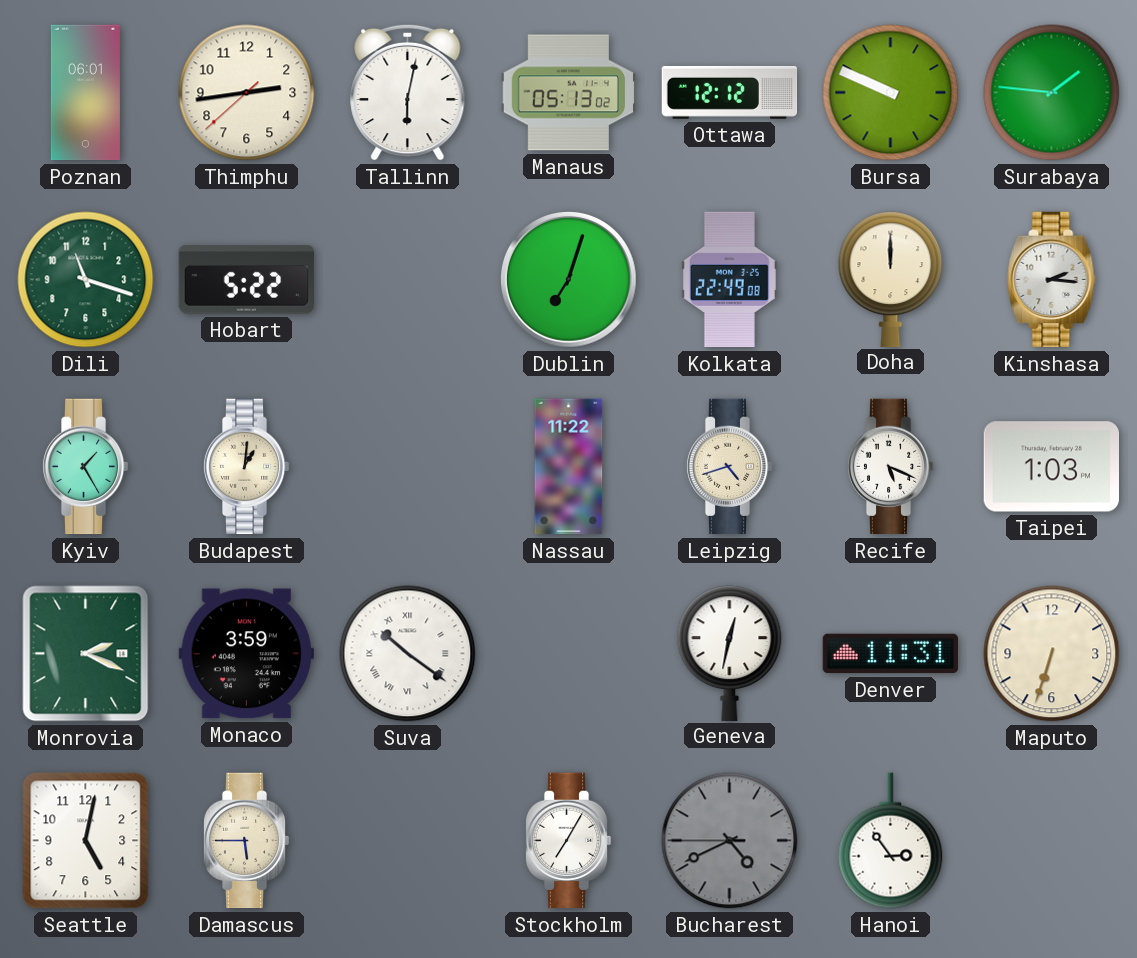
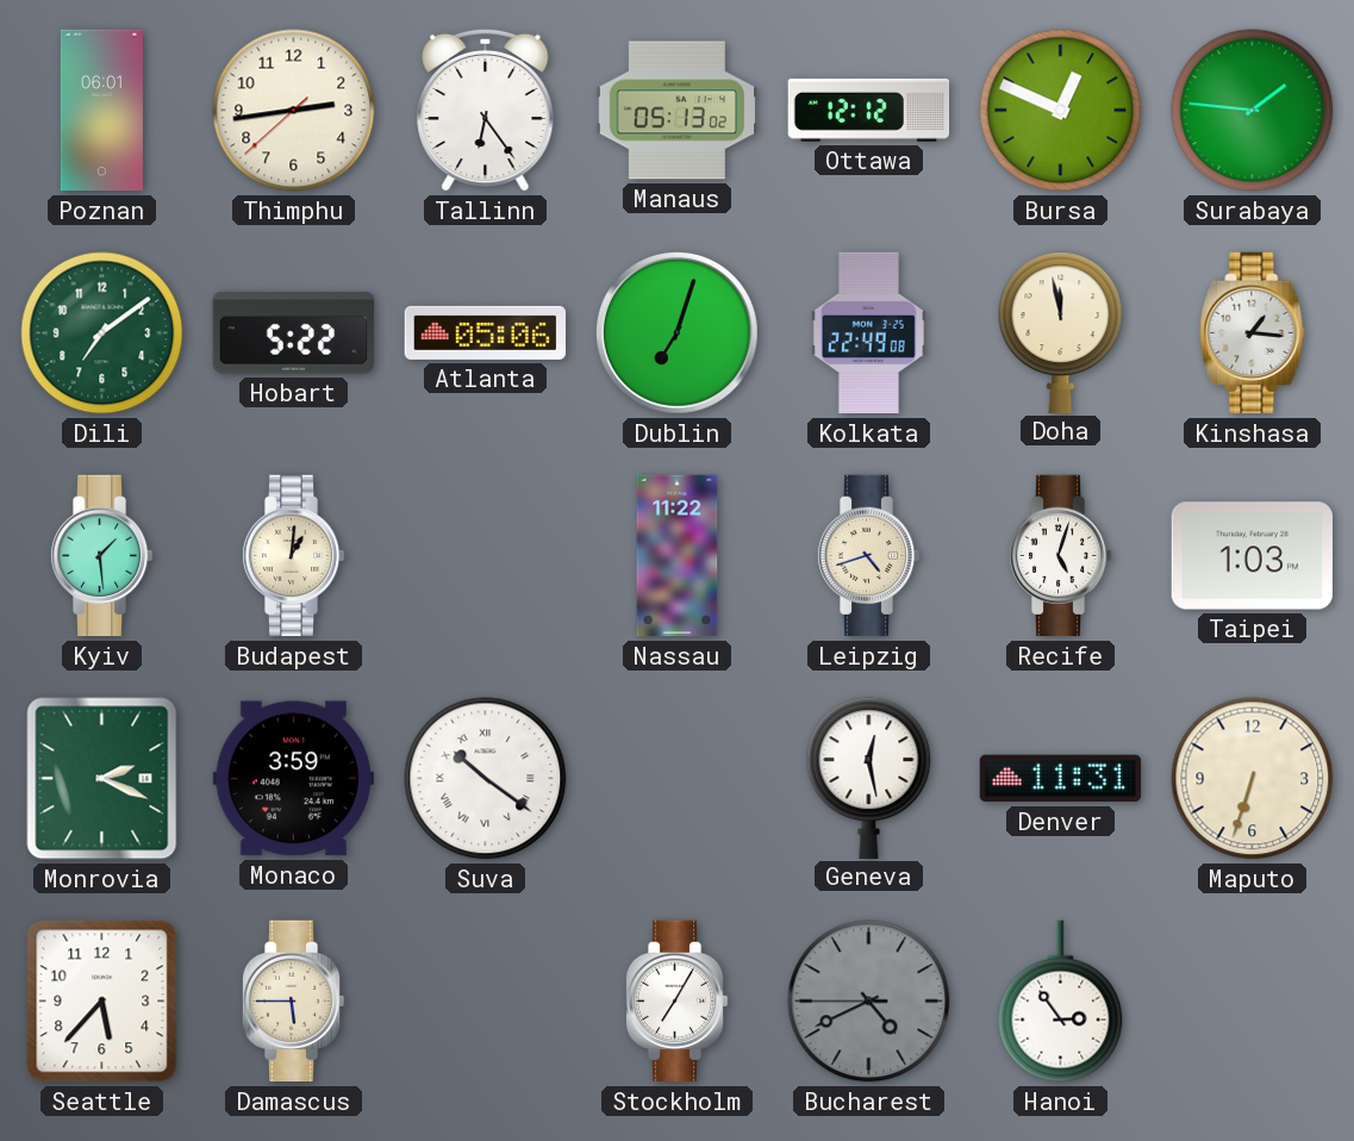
Tallinn: 6:02 -> 6:24 (486, 110)
Bursa: 9:49 -> 12:49 (1061, 111)
Dili: 11:18 -> 7:09 (102, 333)
Atlanta: none -> 05:06 (486, 332)
Doha: 12:00 -> 11:58 (1061, 332)
Kinshasa: 2:16 -> 1:16 (1253, 333)
Kyiv: 1:25 -> 1:29 (101, 556)
Recife: 5:19 -> 5:03 (1060, 556)
Geneva: 12:32 -> 12:28 (869, 778)
Seattle: 5:02 -> 5:37 (102, 1002)
